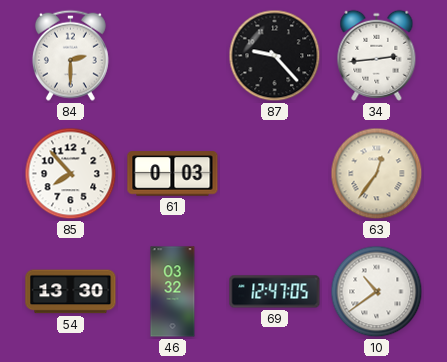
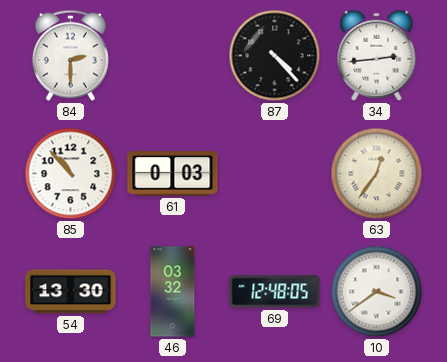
87: 9:23 -> 4:23 (275, 56)
85: 7:53 -> 10:53 (71, 174)
69: 12:47 -> 12:48 (275, 292)
10: 10:39 -> 3:39 (377, 292)
